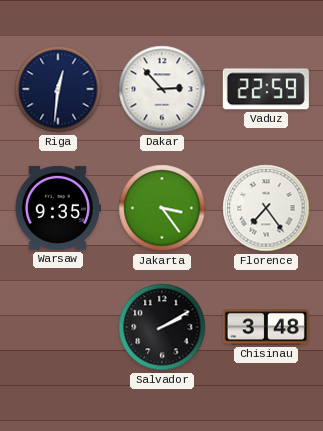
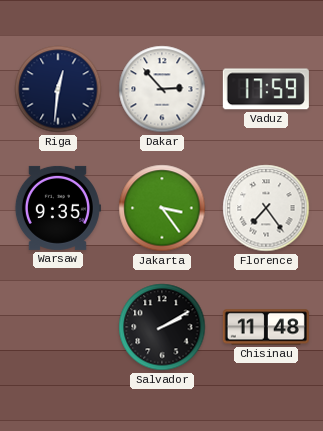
Vaduz: 22:59 -> 17:59 (266, 89)
Chisinau: 3:48 -> 11:48 (266, 327)
